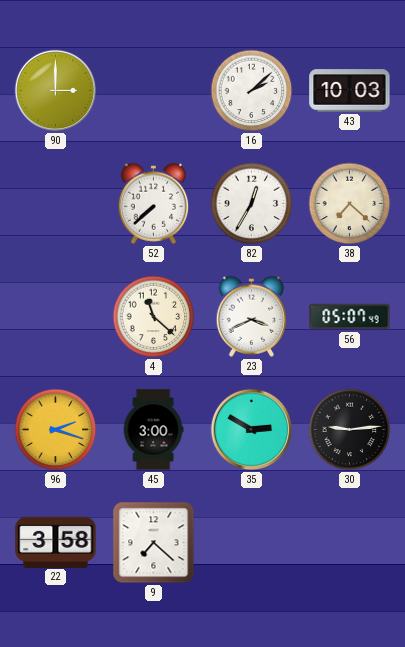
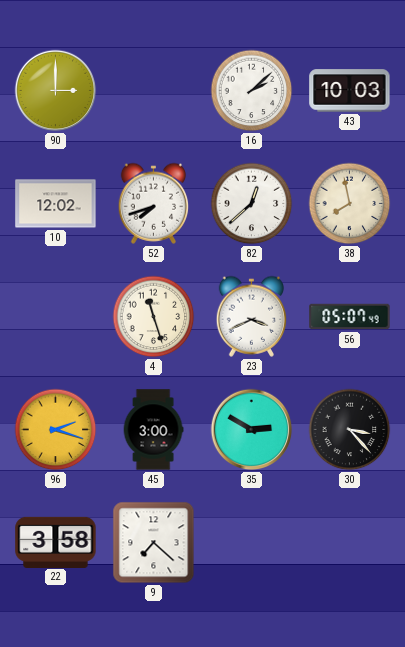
10: none -> 12:02 (56, 204)
52: 7:38 -> 7:42 (154, 203)
82: 12:35 -> 12:38 (252, 204)
38: 7:22 -> 7:58 (350, 204)
4: 11:22 -> 11:27 (154, 317)
30: 9:14 -> 3:23 (350, 430)
